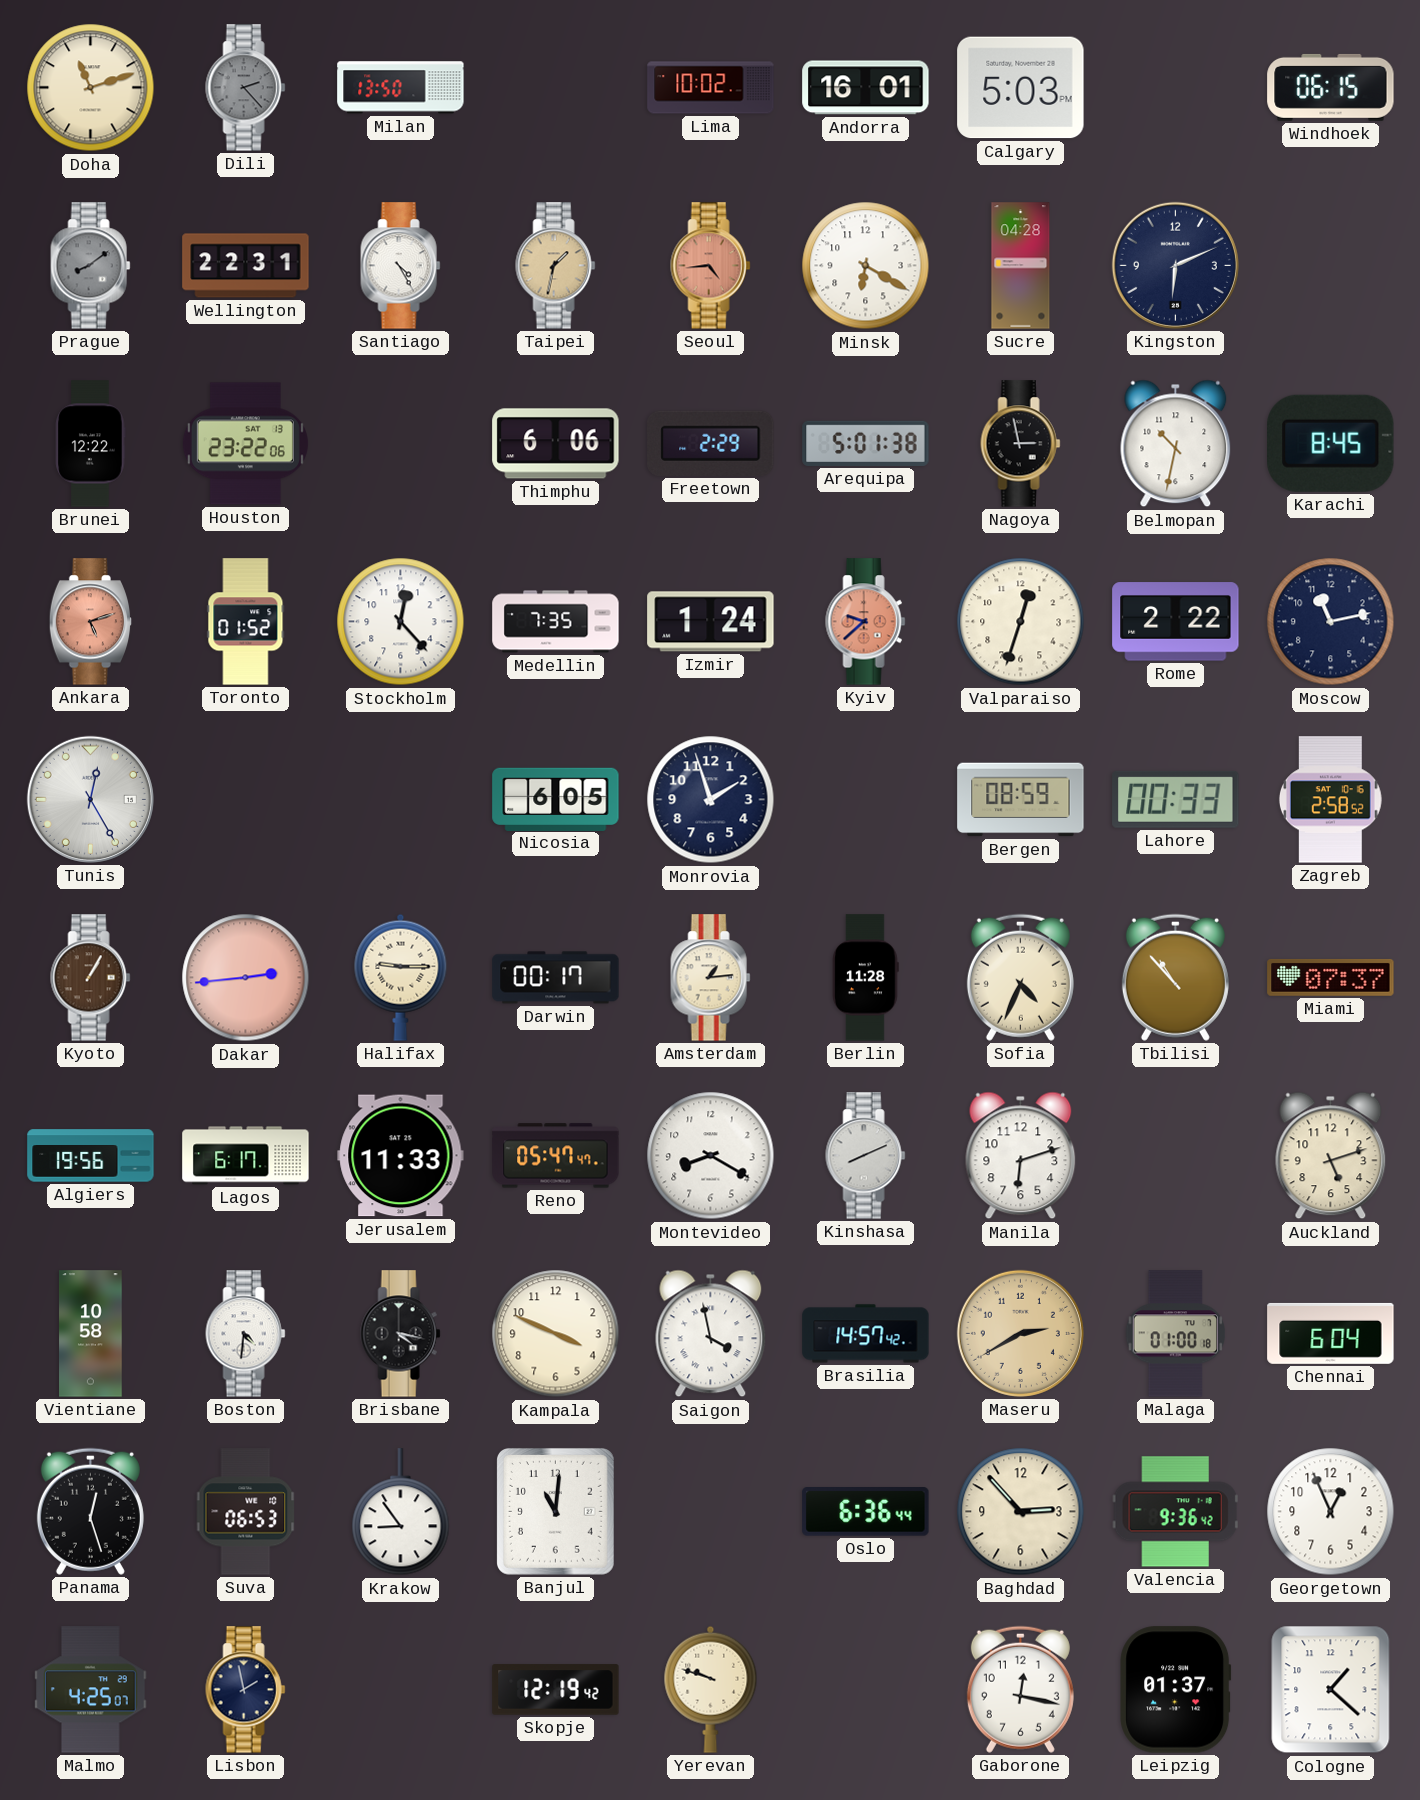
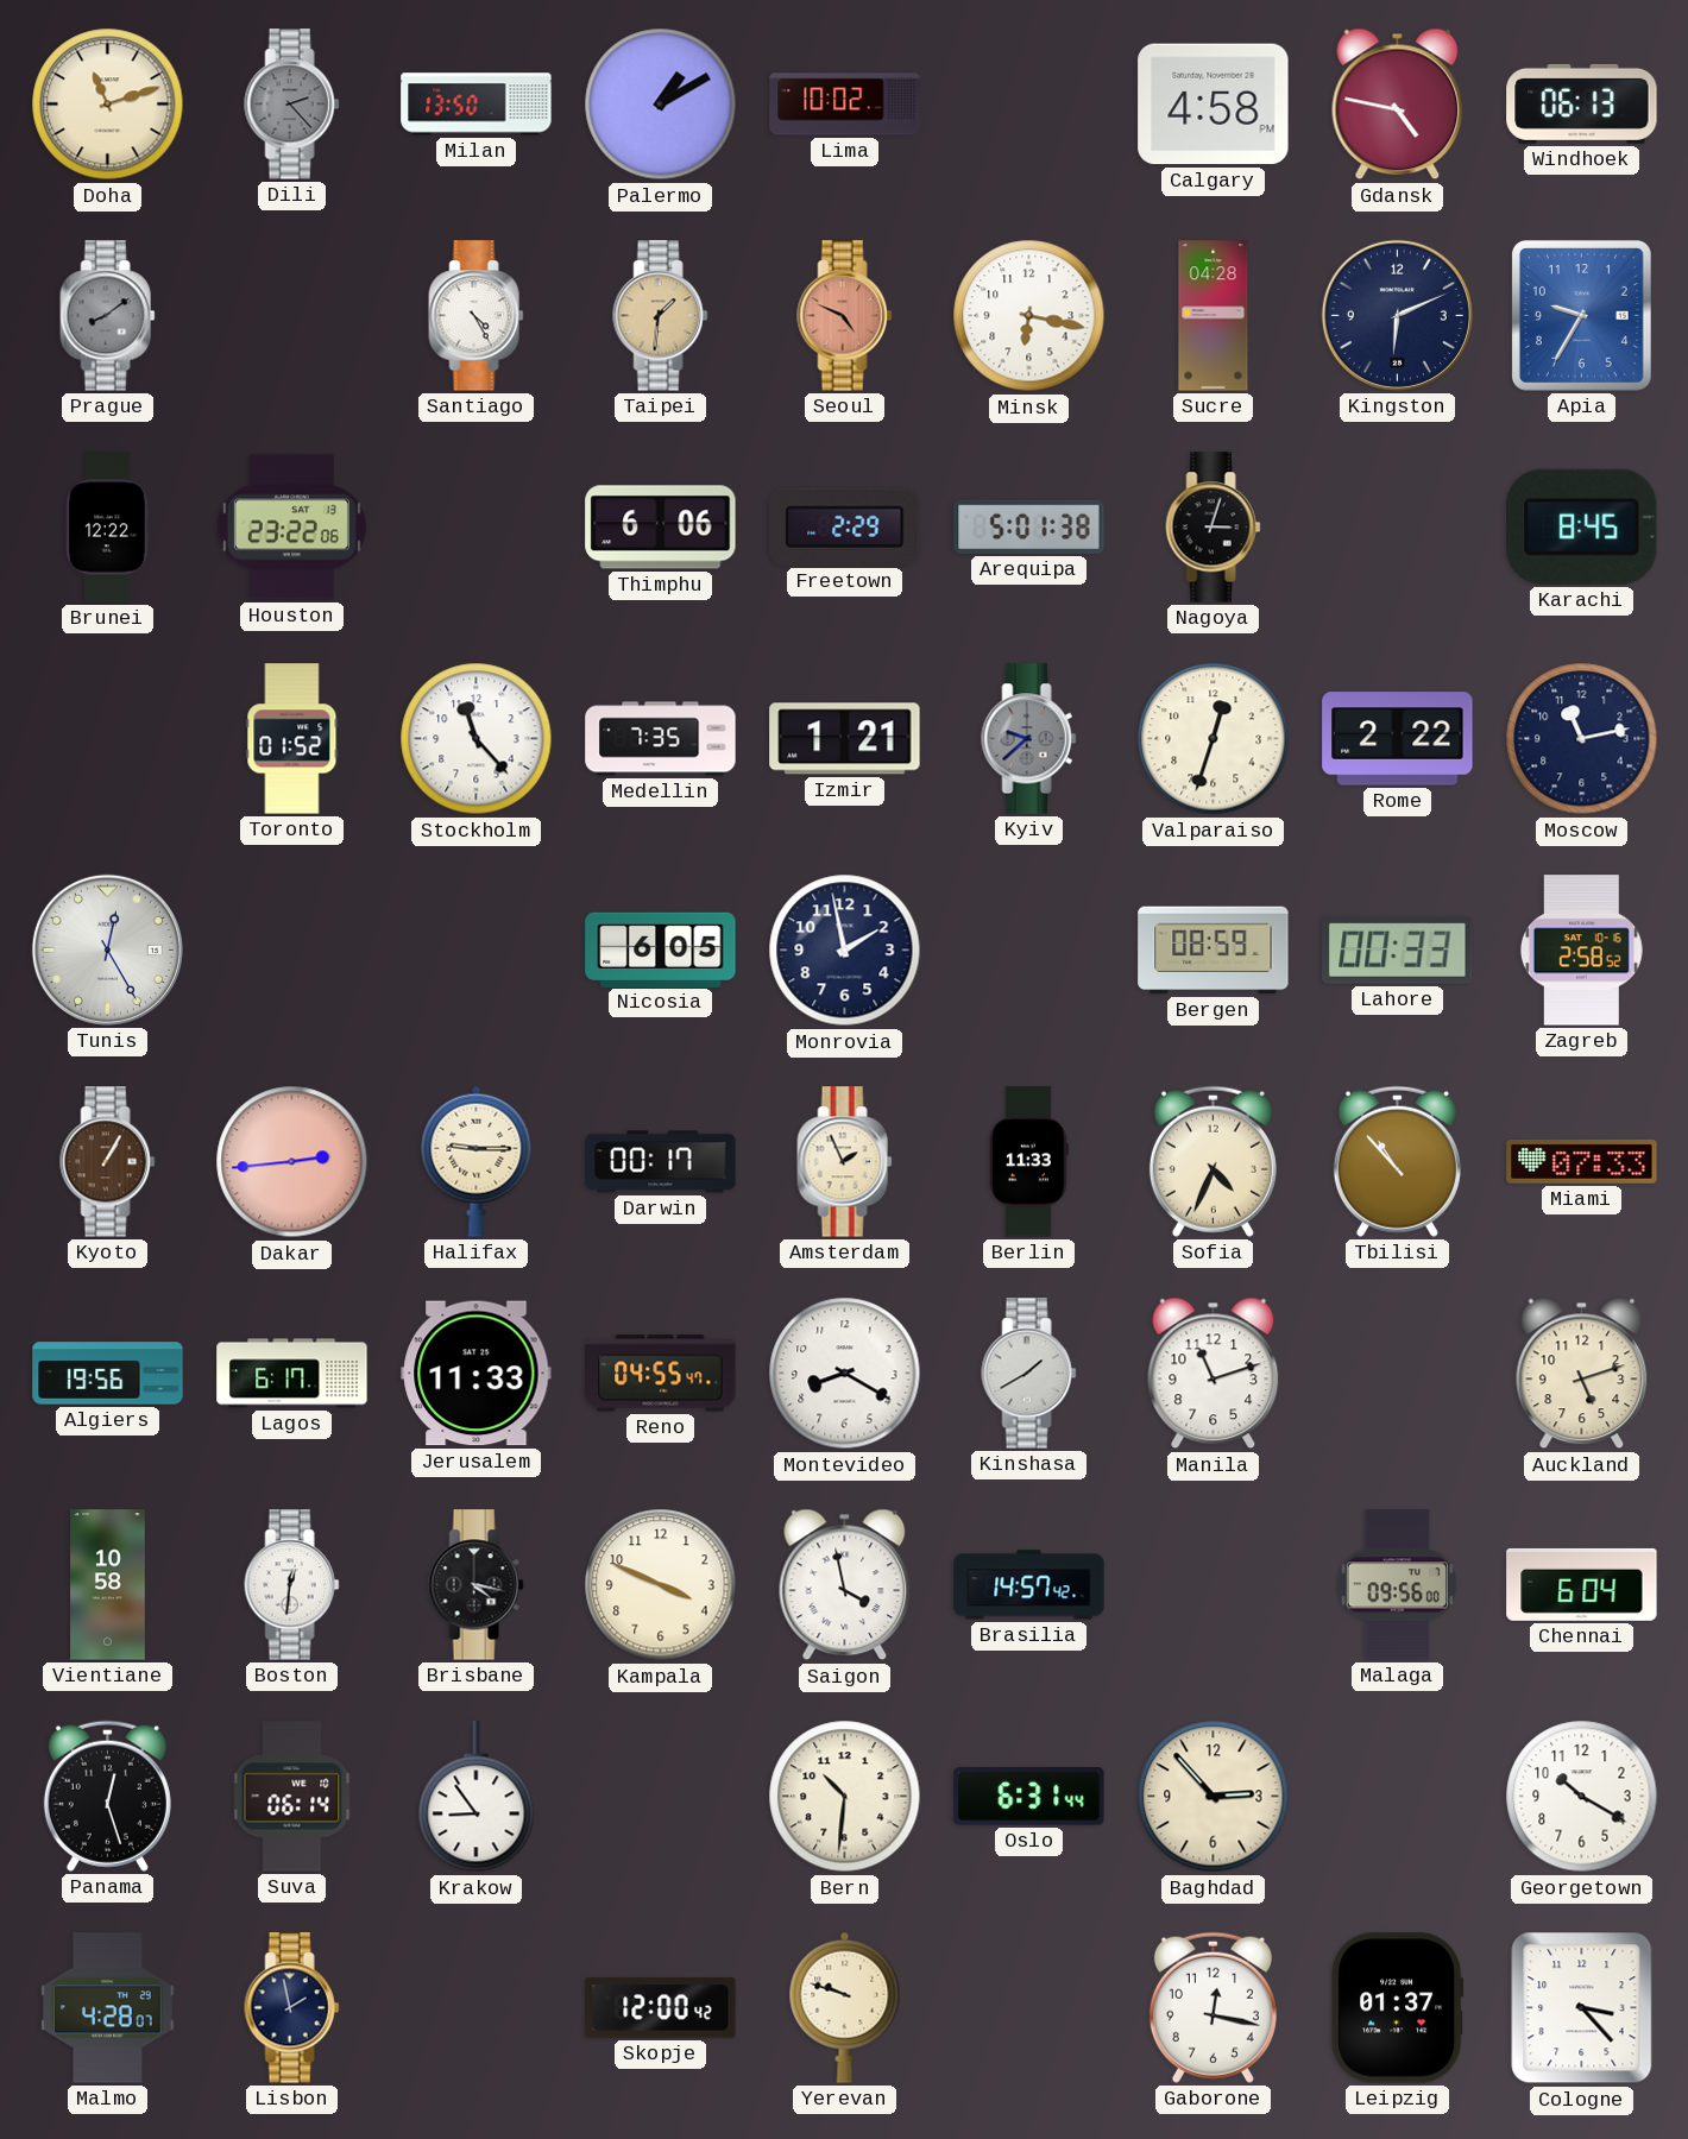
Palermo: none -> 1:10 (661, 105)
Andorra: 16:01 -> none (866, 88)
Calgary: 5:03 -> 4:58 (1214, 105)
Gdansk: none -> 4:47 (1398, 105)
Windhoek: 06:15 -> 06:13 (1582, 103)
Wellington: 22:31 -> none (246, 266)
Taipei: 1:32 -> 1:31 (661, 316)
Seoul: 4:44 -> 4:49 (845, 316)
Minsk: 6:20 -> 6:17 (1029, 316)
Apia: none -> 9:35 (1581, 315)
Nagoya: 2:58 -> 3:03 (1214, 528)
Belmopan: 10:32 -> none (1176, 444)
Ankara: 5:12 -> none (91, 622)
Stockholm: 12:23 -> 11:23 (477, 739)
Izmir: 1:24 -> 1:21 (845, 739)
Kyiv dial: salmon -> grey (1029, 739)
Monrovia: 1:57 -> 1:58 (845, 951)
Amsterdam: 1:14 -> 1:56 (845, 1162)
Berlin: 11:28 -> 11:33 (1029, 1162)
Miami: 07:37 -> 07:33 (1582, 1161)
Reno: 05:47 -> 04:55 (661, 1374)
Kinshasa: 8:11 -> 1:40 (1029, 1374)
Manila: 6:12 -> 11:12 (1214, 1374)
Boston: 4:31 -> 12:31 (292, 1585)
Maseru: 2:40 -> none (1020, 1333)
Malaga: 01:00 -> 09:56 (1397, 1585)
Suva: 06:53 -> 06:14 (292, 1797)
Banjul: 11:01 -> none (555, 1511)
Bern: none -> 10:31 (845, 1797)
Oslo: 6:36 -> 6:31 (1029, 1797)
Valencia: 9:36 -> none (1175, 1512)
Georgetown: 12:56 -> 10:20 (1582, 1797)
Malmo: 4:25 -> 4:28 (108, 2008)
Skopje: 12:19 -> 12:00 (661, 2008)
Cologne: 1:22 -> 3:23 (1582, 2008)
